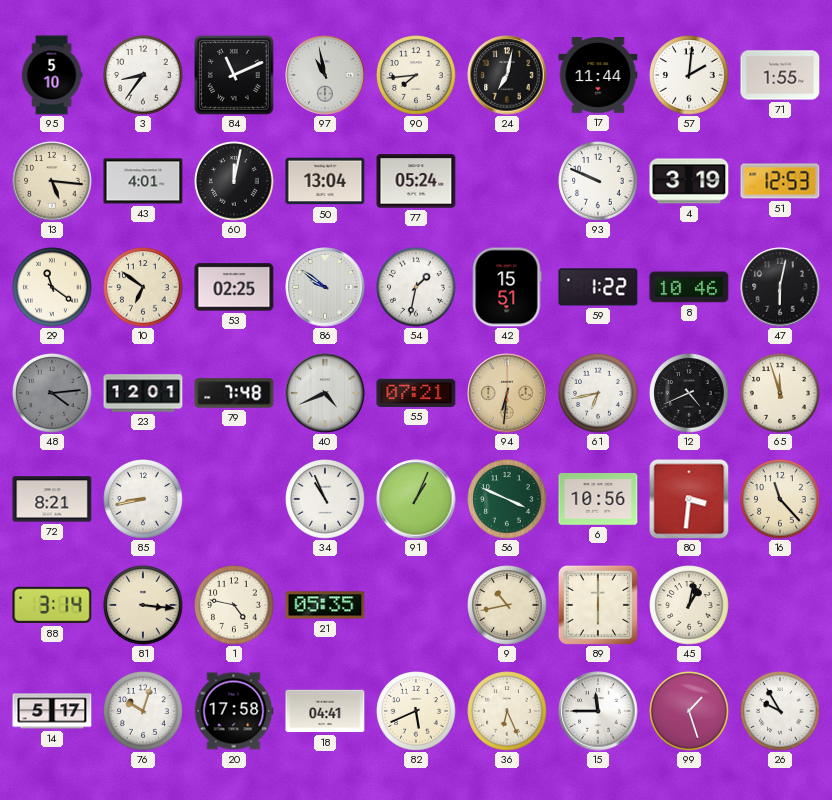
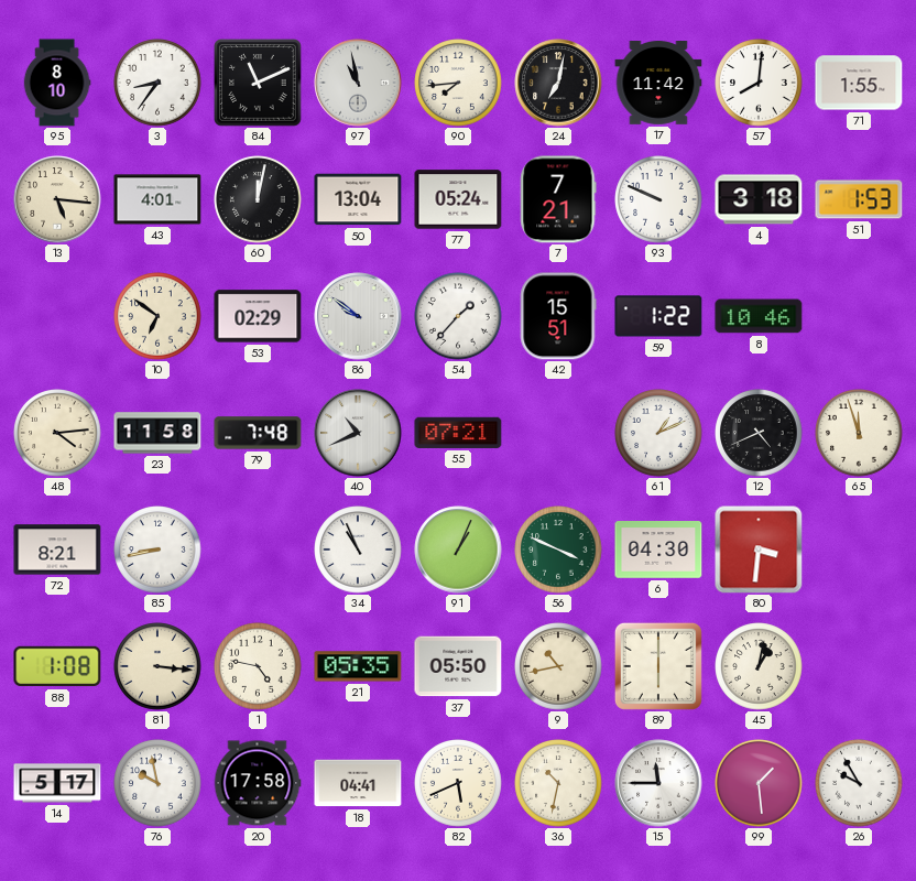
95: 5:10 -> 8:10 (57, 83)
17: 11:44 -> 11:42 (658, 84)
57: 2:01 -> 8:01 (759, 83)
7: none -> 7:21 (558, 199)
4: 3:19 -> 3:18 (759, 199)
51: 12:53 -> 1:53 (859, 199)
29: 11:21 -> none (52, 287)
53: 02:25 -> 02:29 (258, 316)
54: 1:32 -> 1:37 (458, 316)
47: 6:02 -> none (780, 287)
48 dial: grey -> cream (57, 433)
23: 12:01 -> 11:58 (157, 433)
40: 4:41 -> 10:41 (358, 433)
94: 6:31 -> none (507, 393)
61: 6:43 -> 1:11 (658, 433)
6: 10:56 -> 04:30 (658, 551)
16: 11:23 -> none (780, 499)
88: 3:14 -> 1:08 (57, 666)
37: none -> 05:50 (458, 666)
76: 10:03 -> 9:58 (157, 783)
36: 6:26 -> 10:32 (558, 783)
99: 1:27 -> 1:29 (759, 783)
